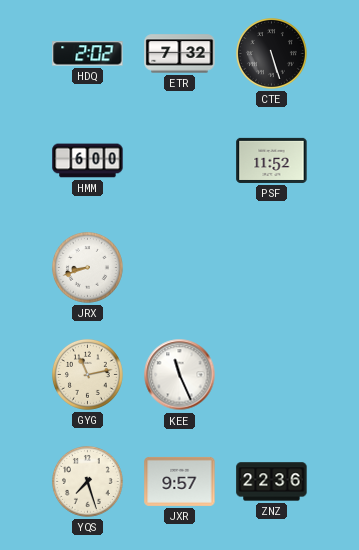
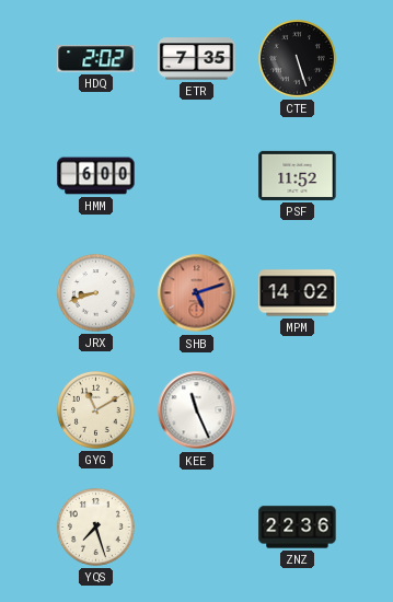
ETR: 7:32 -> 7:35 (197, 59)
SHB: none -> 5:12 (197, 293)
MPM: none -> 14:02 (298, 293)
GYG: 11:13 -> 11:10 (95, 409)
JXR: 9:57 -> none (180, 481)
